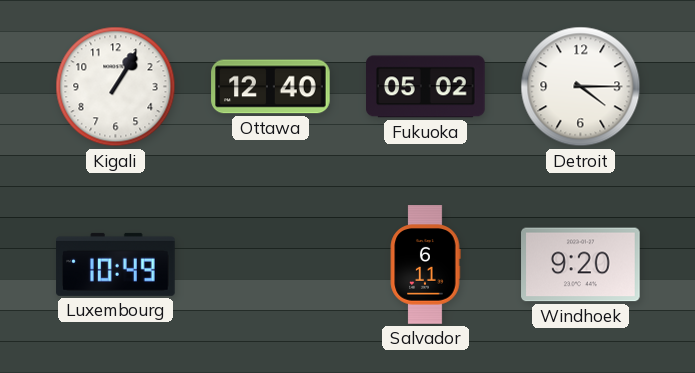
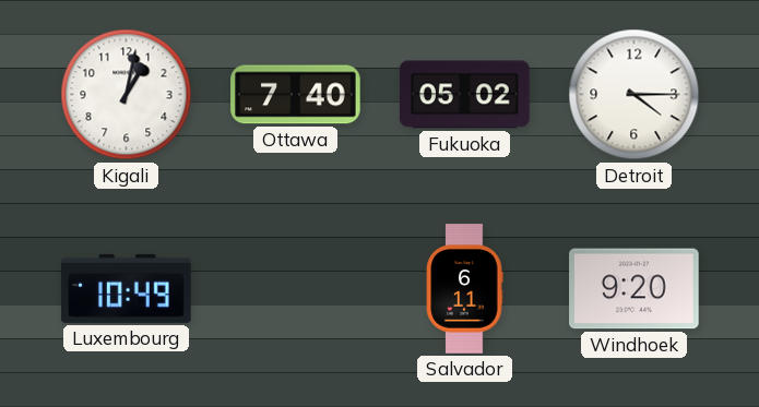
Kigali: 1:05 -> 1:02 (127, 95)
Ottawa: 12:40 -> 7:40 (296, 95)
